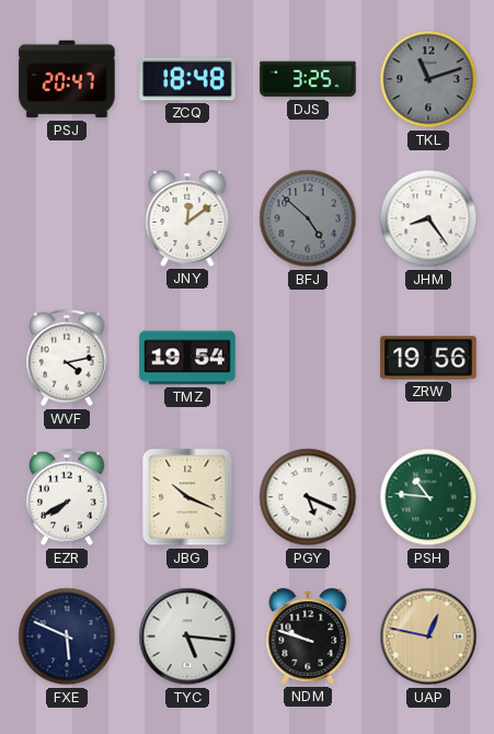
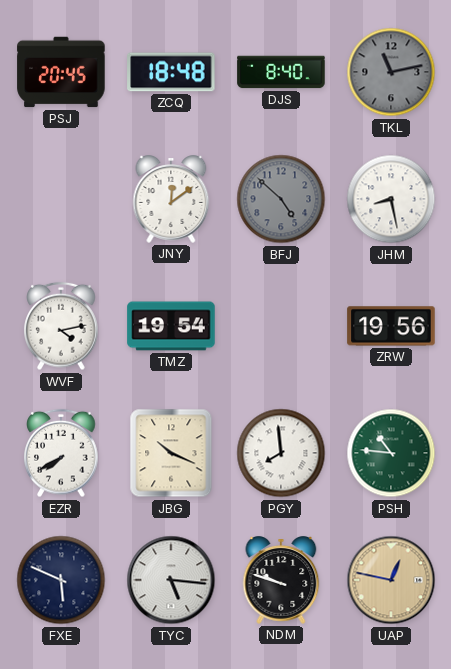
PSJ: 20:47 -> 20:45 (61, 72)
DJS: 3:25 -> 8:40 (281, 72)
TKL: 11:12 -> 11:13 (391, 72)
JHM: 8:24 -> 8:28 (391, 199)
PGY: 5:19 -> 7:59 (281, 453)
